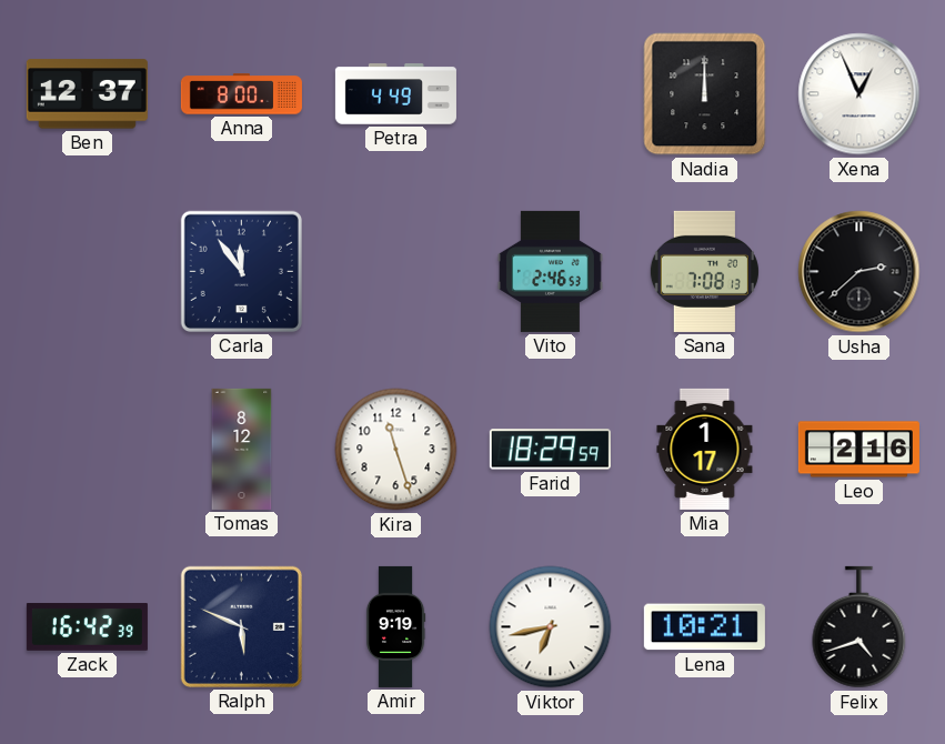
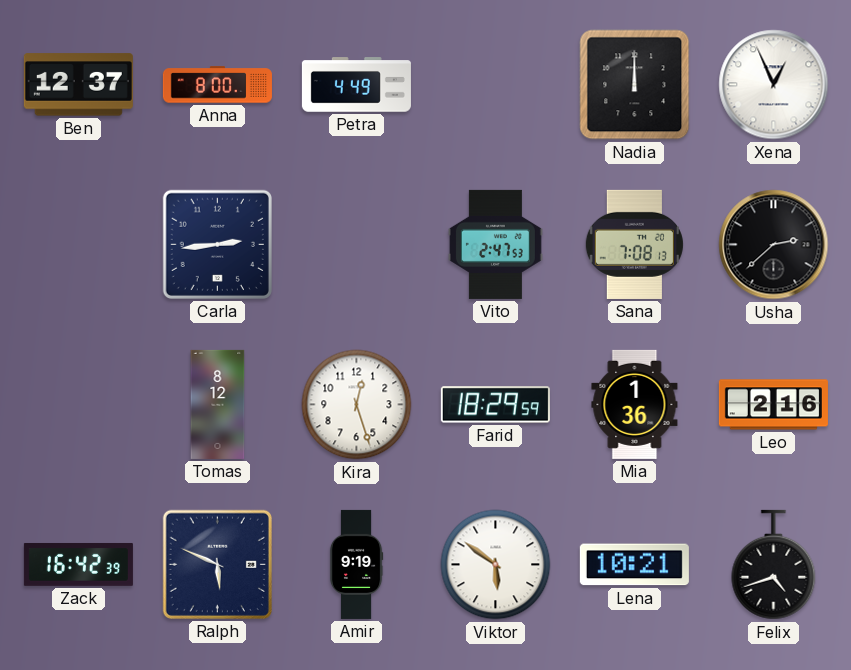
Carla: 11:54 -> 2:44 (217, 244)
Vito: 2:46 -> 2:47 (495, 244)
Kira: 11:27 -> 12:27 (357, 405)
Mia: 1:17 -> 1:36 (635, 404)
Viktor: 6:43 -> 5:51 (496, 565)
